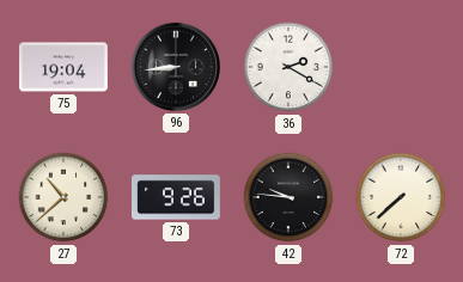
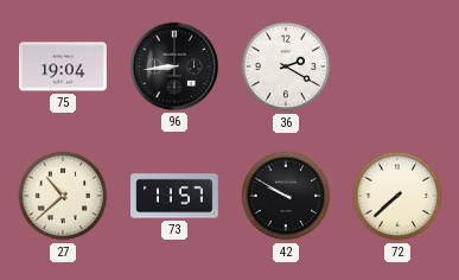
73: 9:26 -> 11:57 (176, 196)
42: 9:46 -> 9:50 (286, 196)
